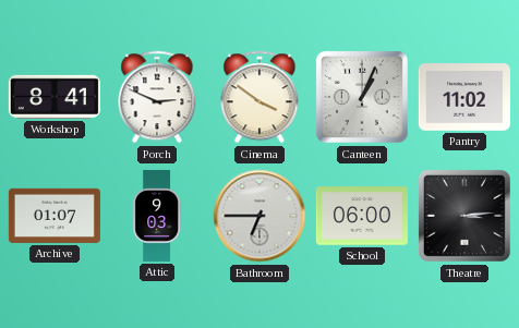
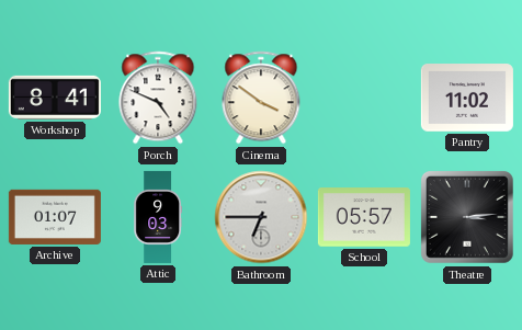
Porch: 2:49 -> 4:49 (158, 98)
Canteen: 1:04 -> none (362, 97)
School: 06:00 -> 05:57 (364, 217)
